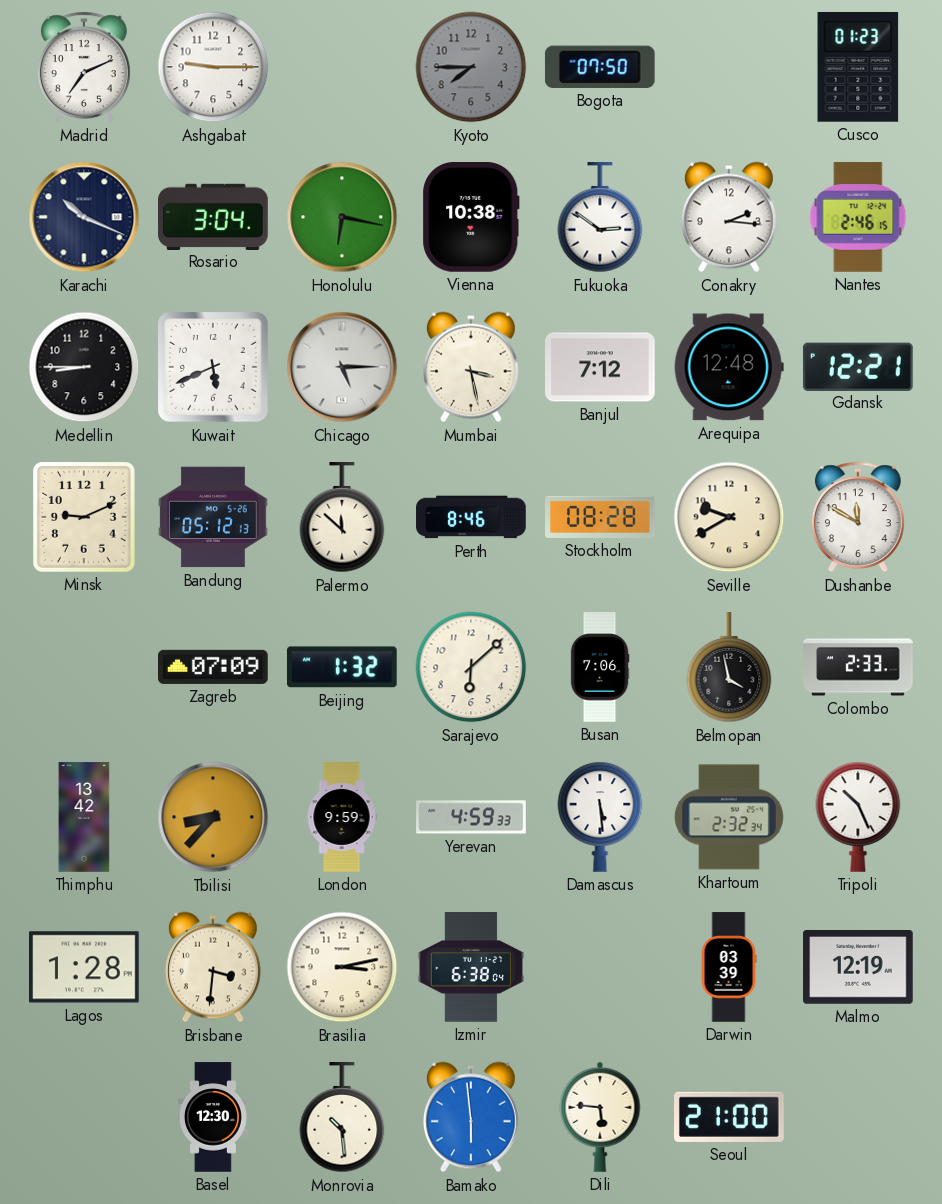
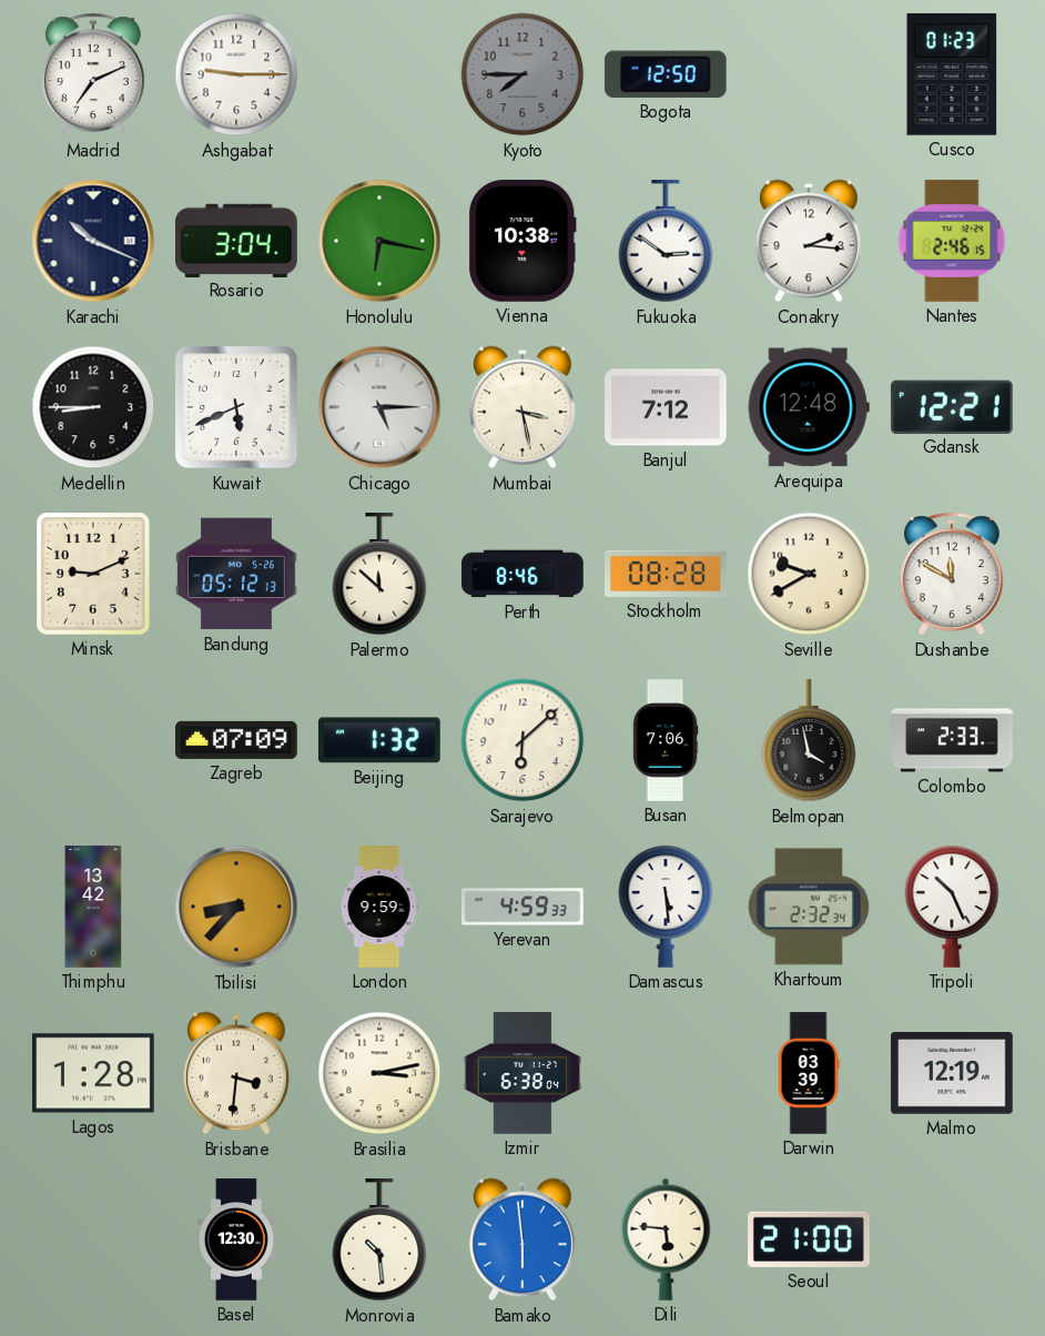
Bogota: 07:50 -> 12:50 (666, 74)
